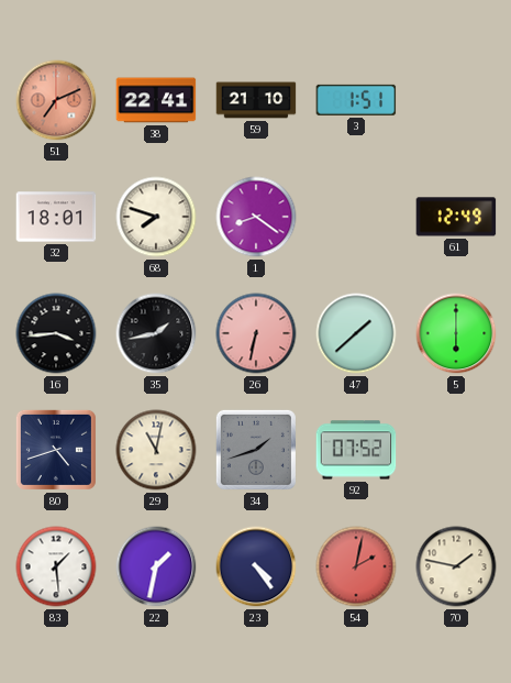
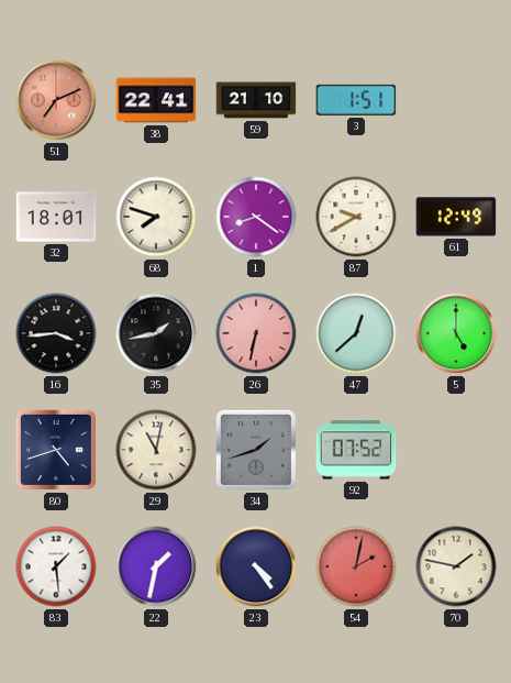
87: none -> 9:40 (356, 217)
47: 1:38 -> 12:38 (356, 333)
5: 6:00 -> 5:00 (456, 333)
